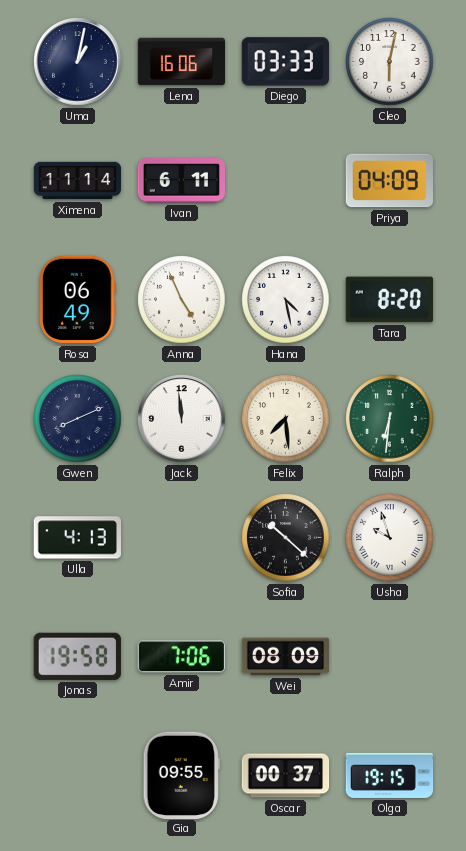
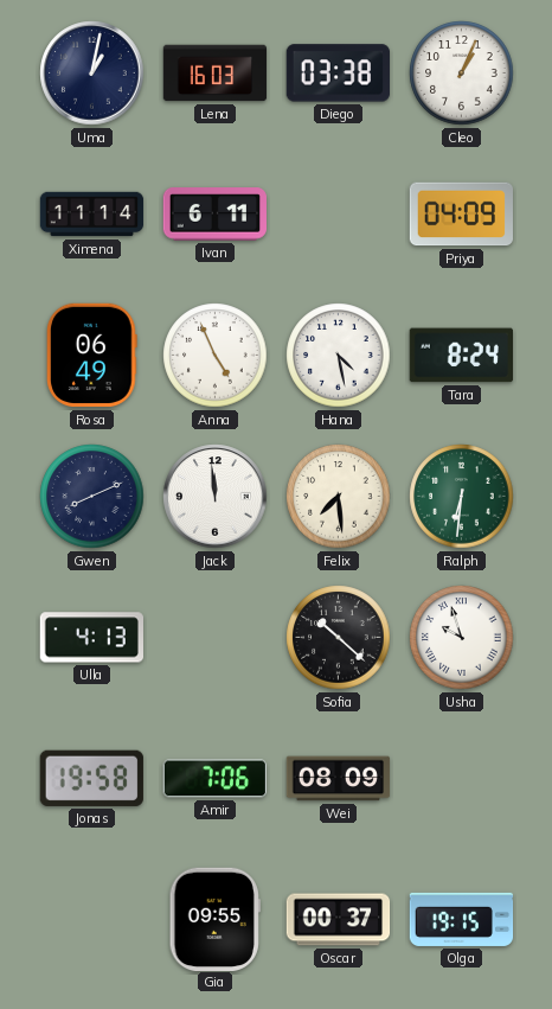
Lena: 16:06 -> 16:03 (216, 74)
Diego: 03:33 -> 03:38 (338, 74)
Cleo: 6:02 -> 1:04 (462, 74)
Tara: 8:20 -> 8:24 (461, 356)
